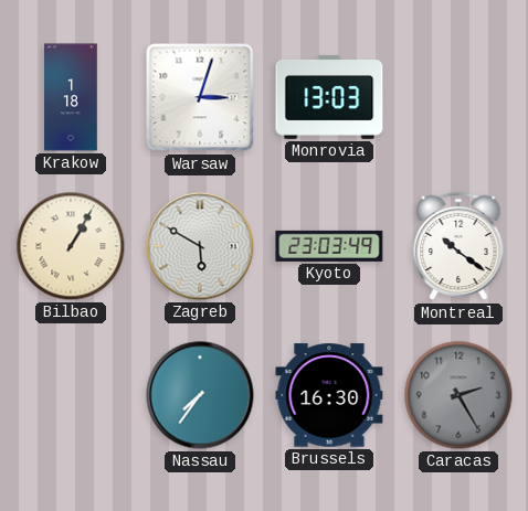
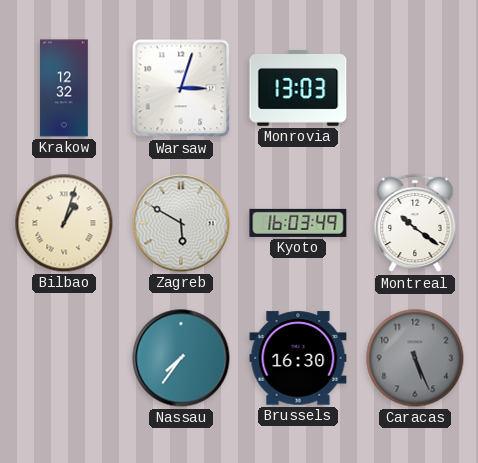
Krakow: 1:18 -> 12:32 (64, 88)
Bilbao: 1:05 -> 1:03 (64, 223)
Kyoto: 23:03 -> 16:03 (298, 223)
Caracas: 2:25 -> 5:26 (415, 358)
